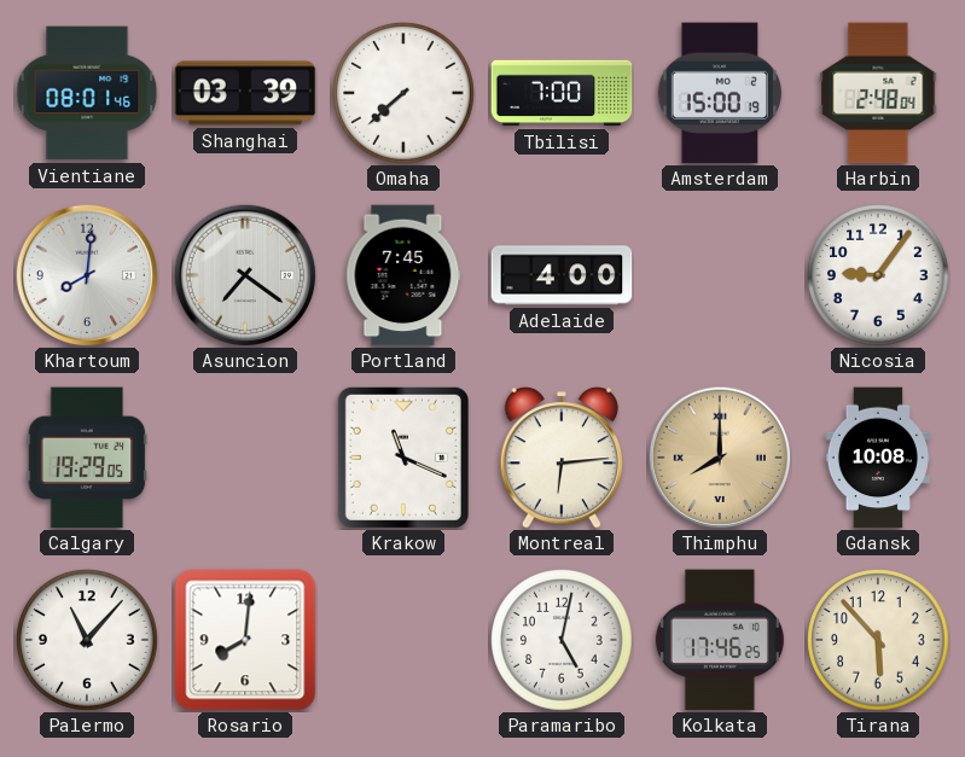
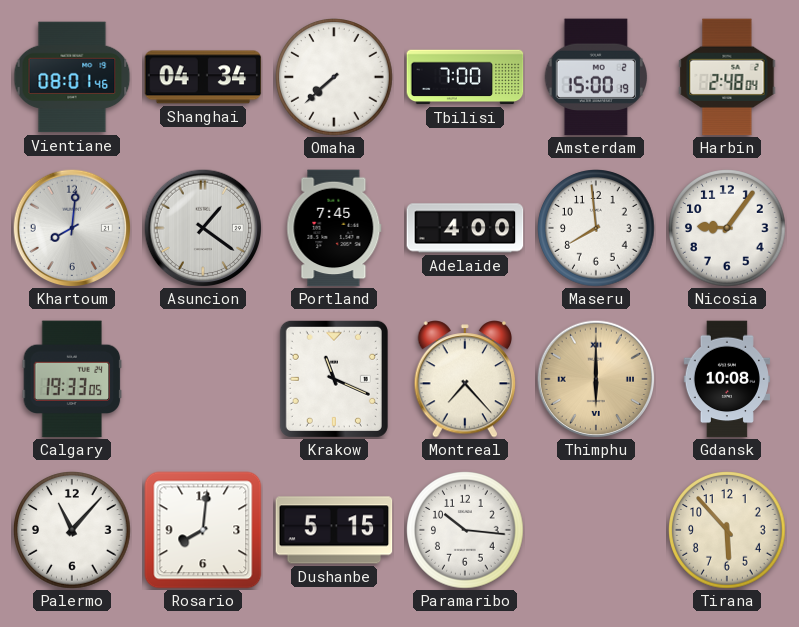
Shanghai: 03:39 -> 04:34 (203, 77)
Asuncion: 7:21 -> 1:21 (203, 228)
Maseru: none -> 7:59 (596, 228)
Calgary: 19:29 -> 19:33 (72, 379)
Montreal: 6:14 -> 7:23 (465, 379)
Thimphu: 8:00 -> 6:00 (596, 379)
Dushanbe: none -> 5:15 (334, 530)
Paramaribo: 5:02 -> 10:16 (465, 530)
Kolkata: 17:46 -> none (720, 640)
